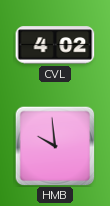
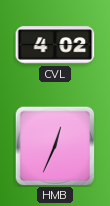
HMB: 9:59 -> 12:34 (55, 146)
